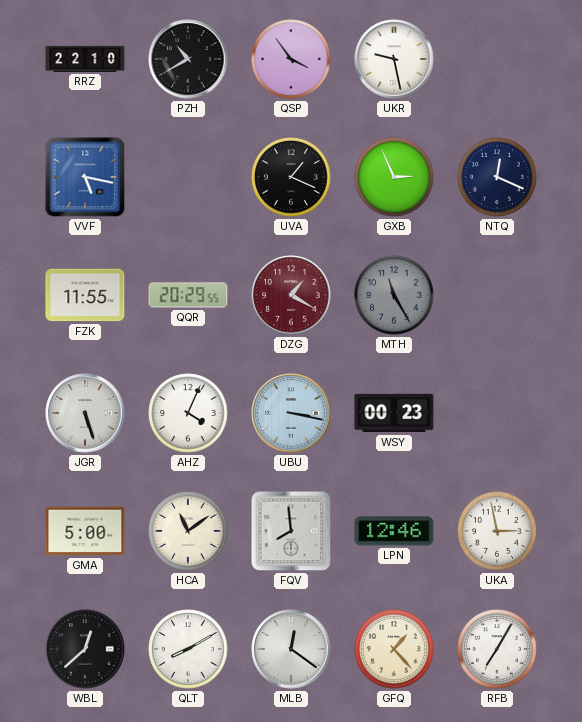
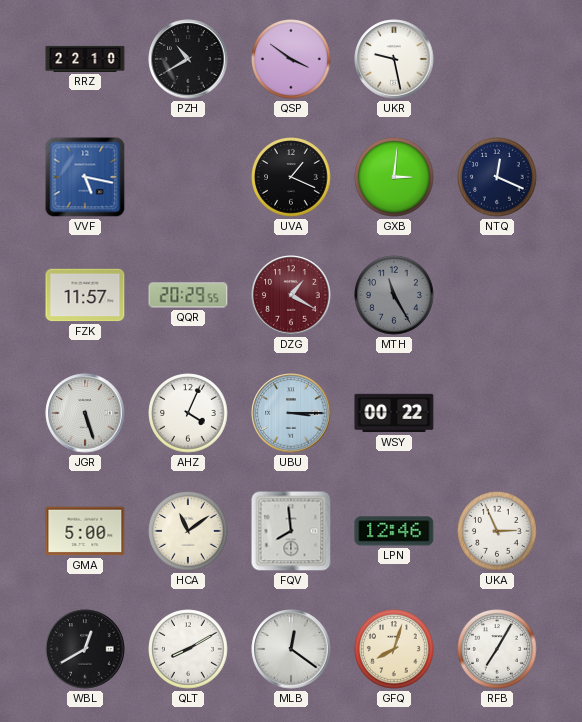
QSP: 3:54 -> 3:51 (291, 59)
GXB: 2:56 -> 3:01 (394, 177)
FZK: 11:55 -> 11:57 (85, 295)
UBU: 3:17 -> 3:15 (291, 413)
WSY: 00:23 -> 00:22 (394, 413)
UKA: 2:58 -> 2:56 (497, 531)
WBL: 12:38 -> 12:40 (85, 649)
GFQ: 1:23 -> 8:03 (394, 649)
